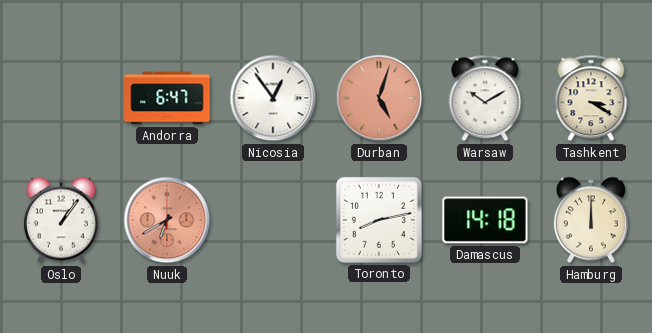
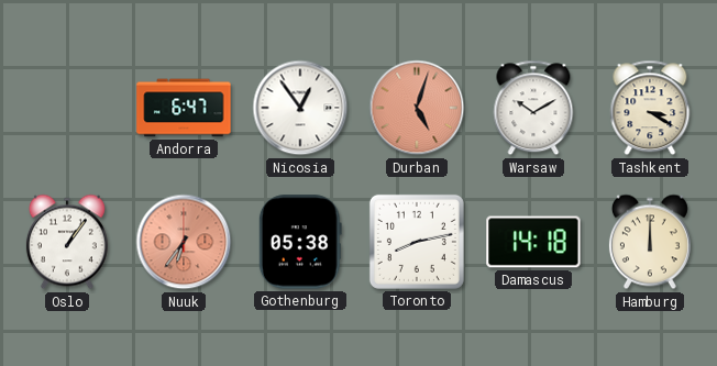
Nuuk: 6:40 -> 6:36 (184, 242)
Gothenburg: none -> 05:38 (300, 242)
